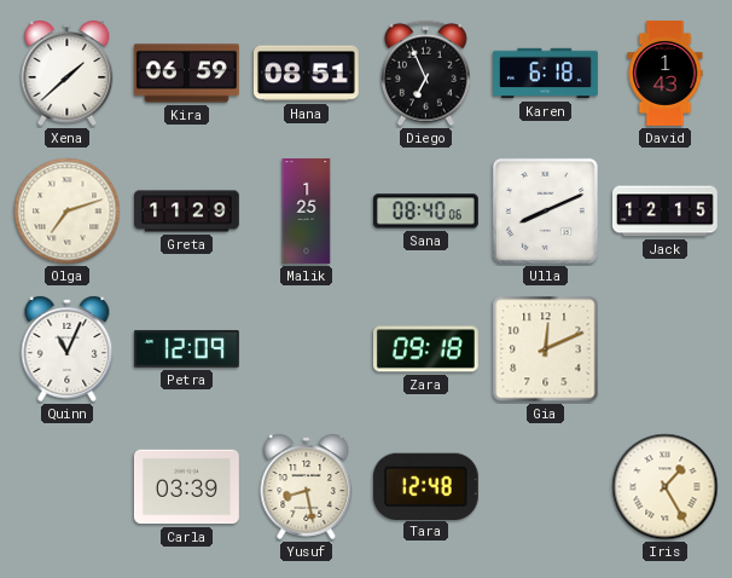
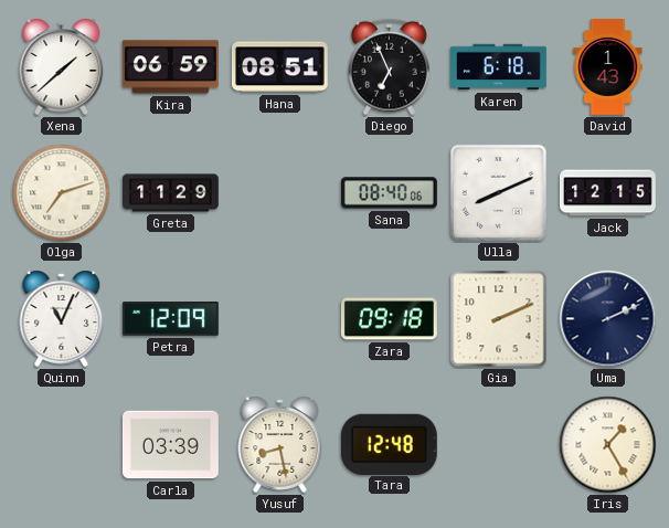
Malik: 1:25 -> none (307, 212)
Gia: 12:11 -> 2:11 (499, 319)
Uma: none -> 2:11 (608, 319)
